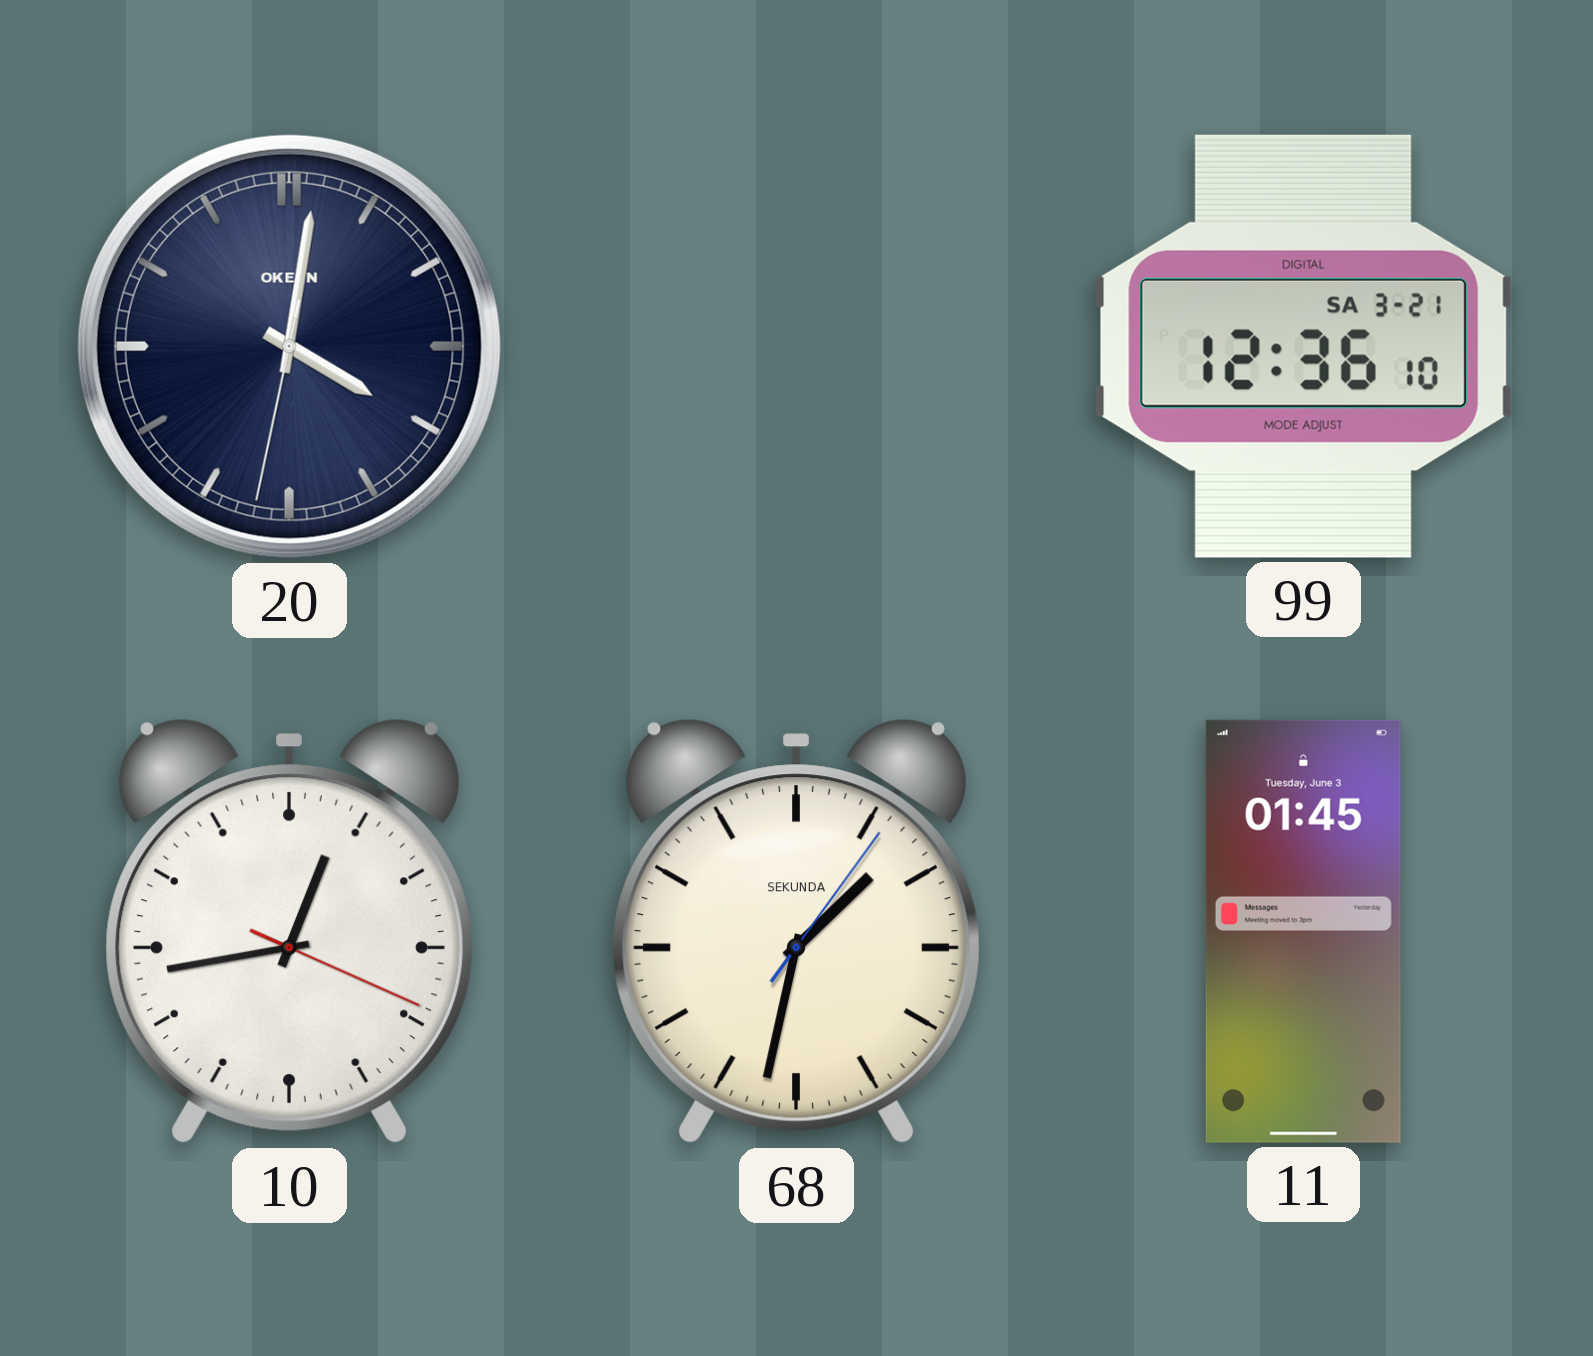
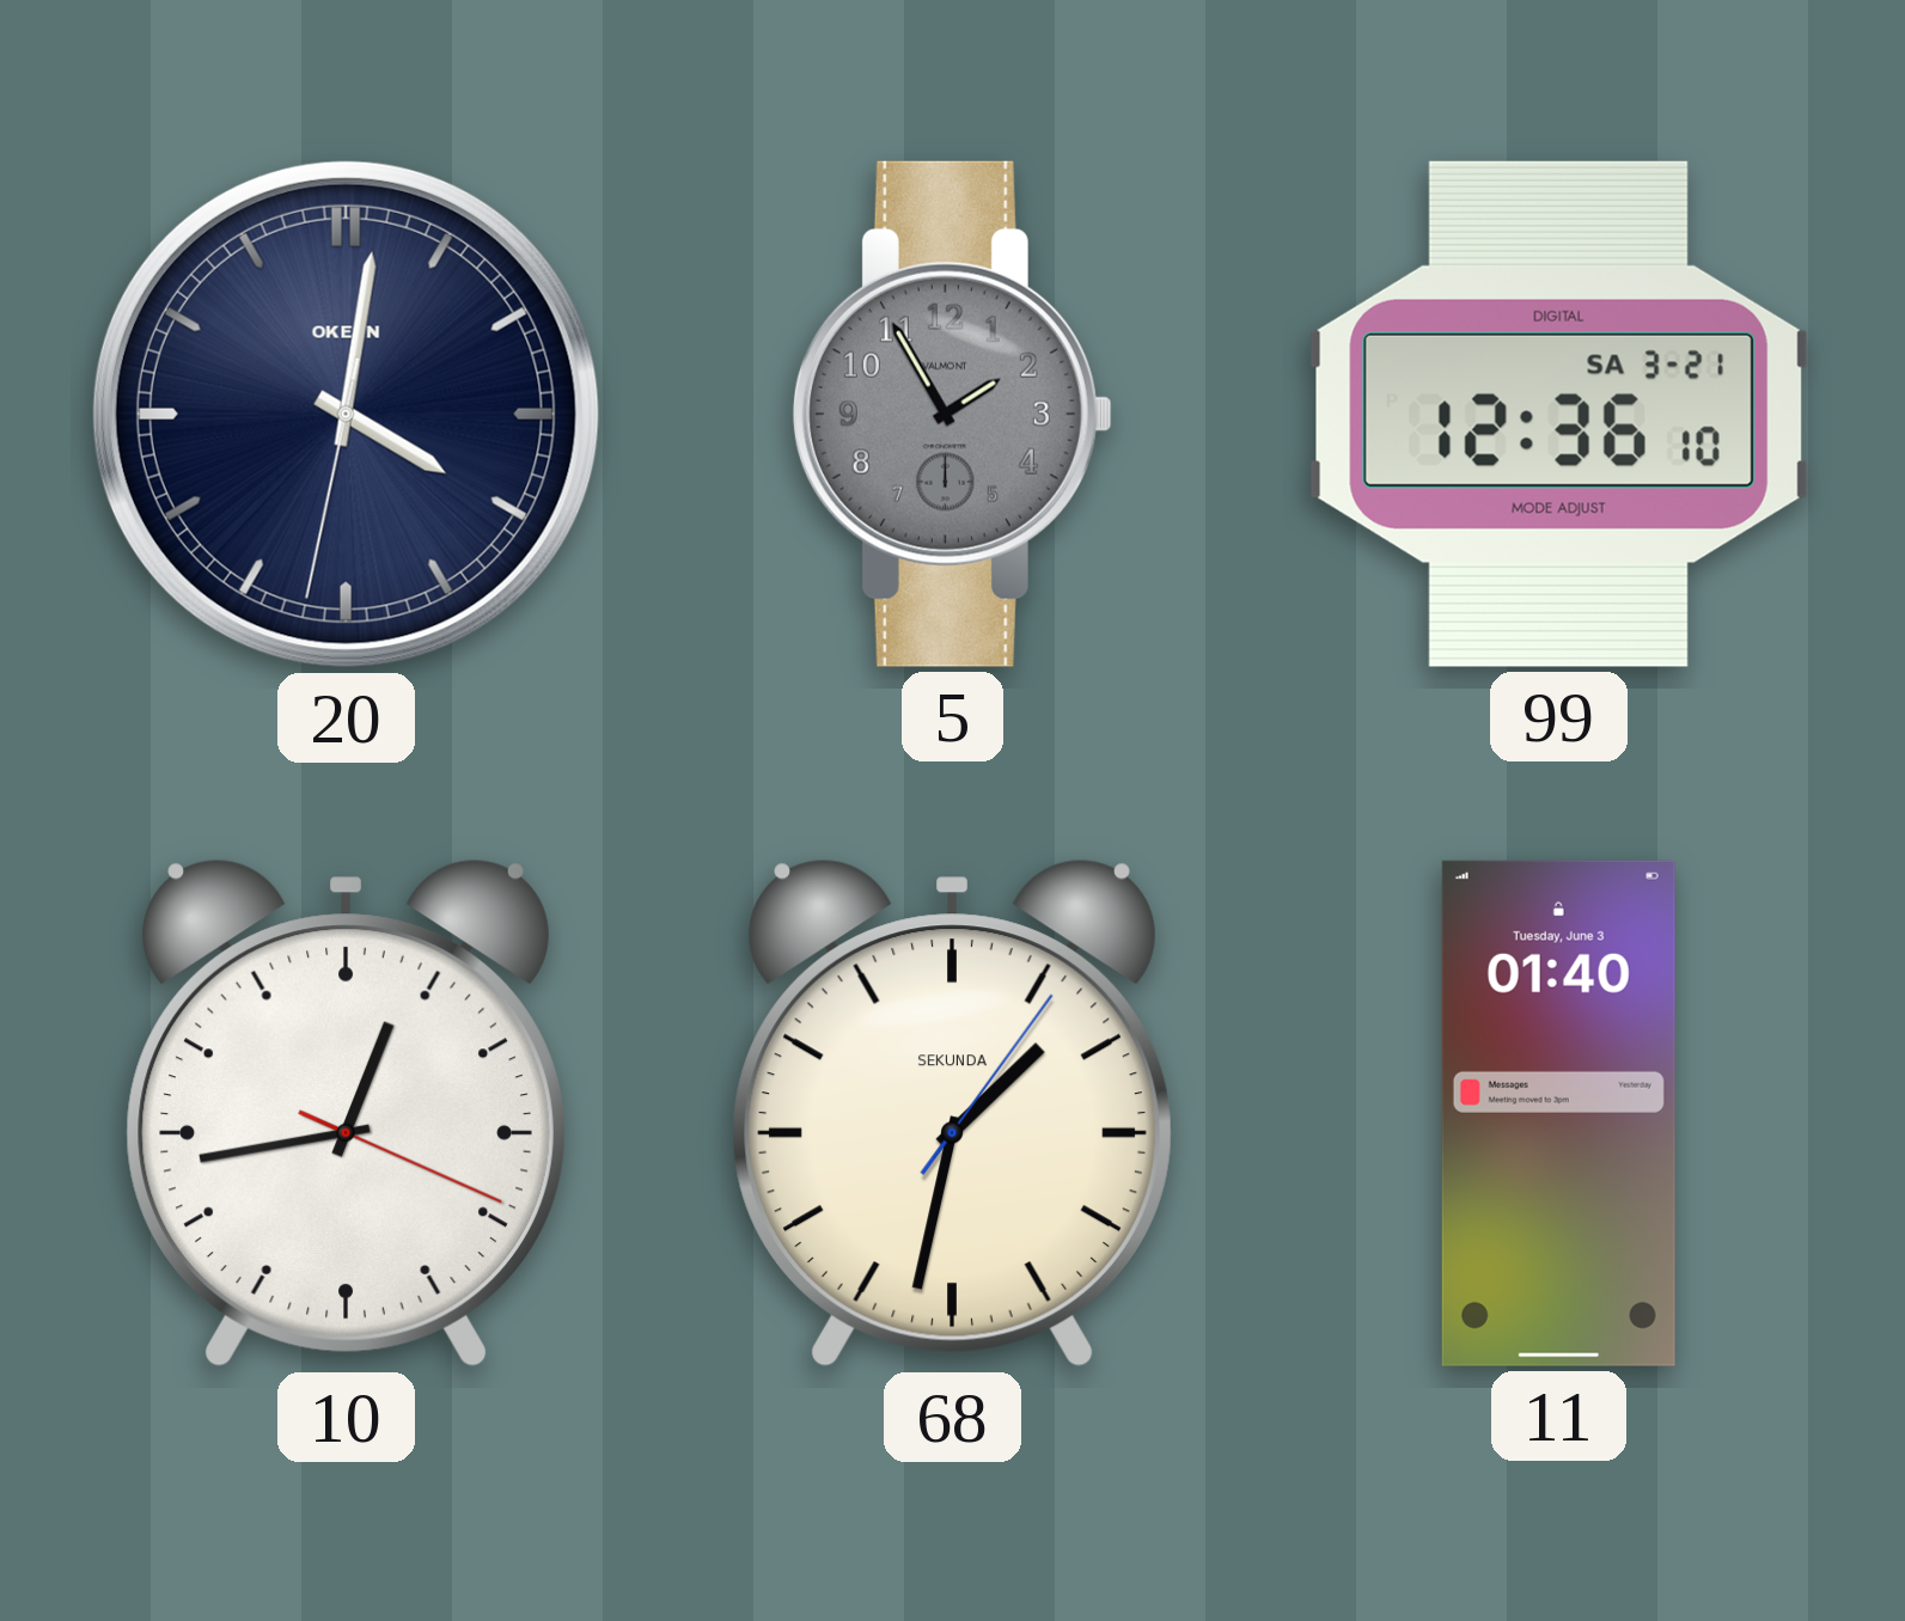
5: none -> 1:55 (952, 414)
11: 01:45 -> 01:40 (1558, 1113)
